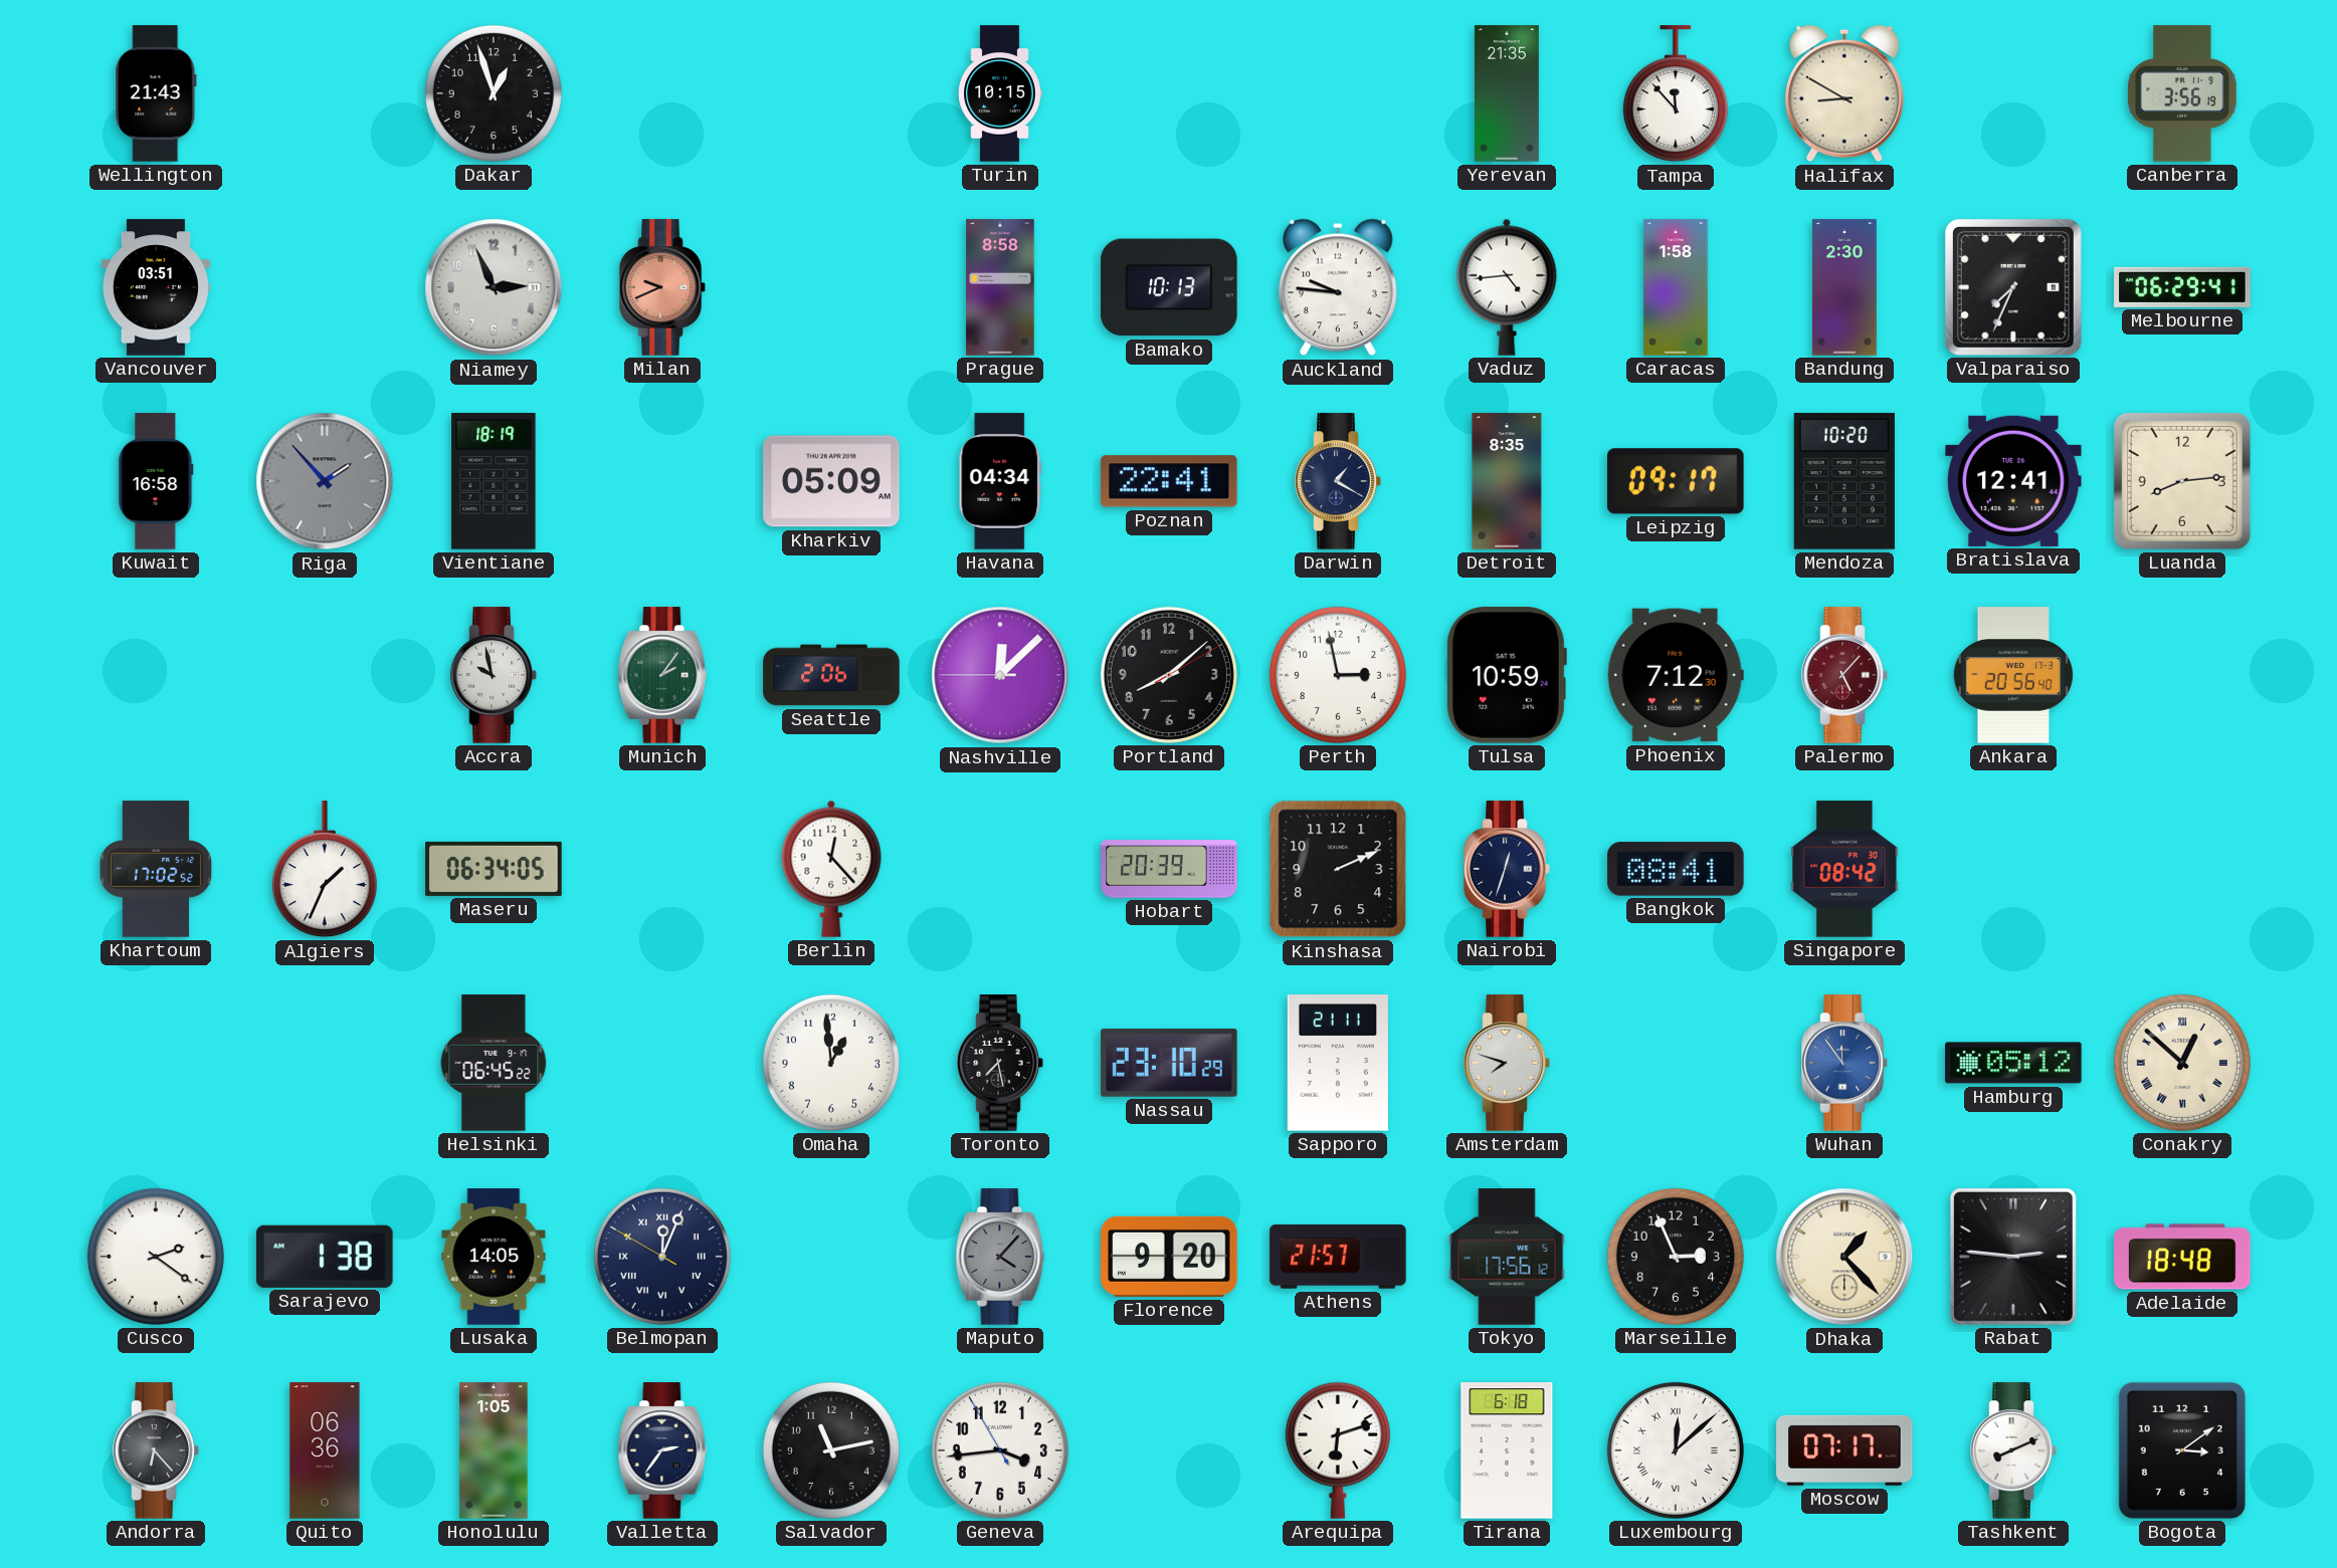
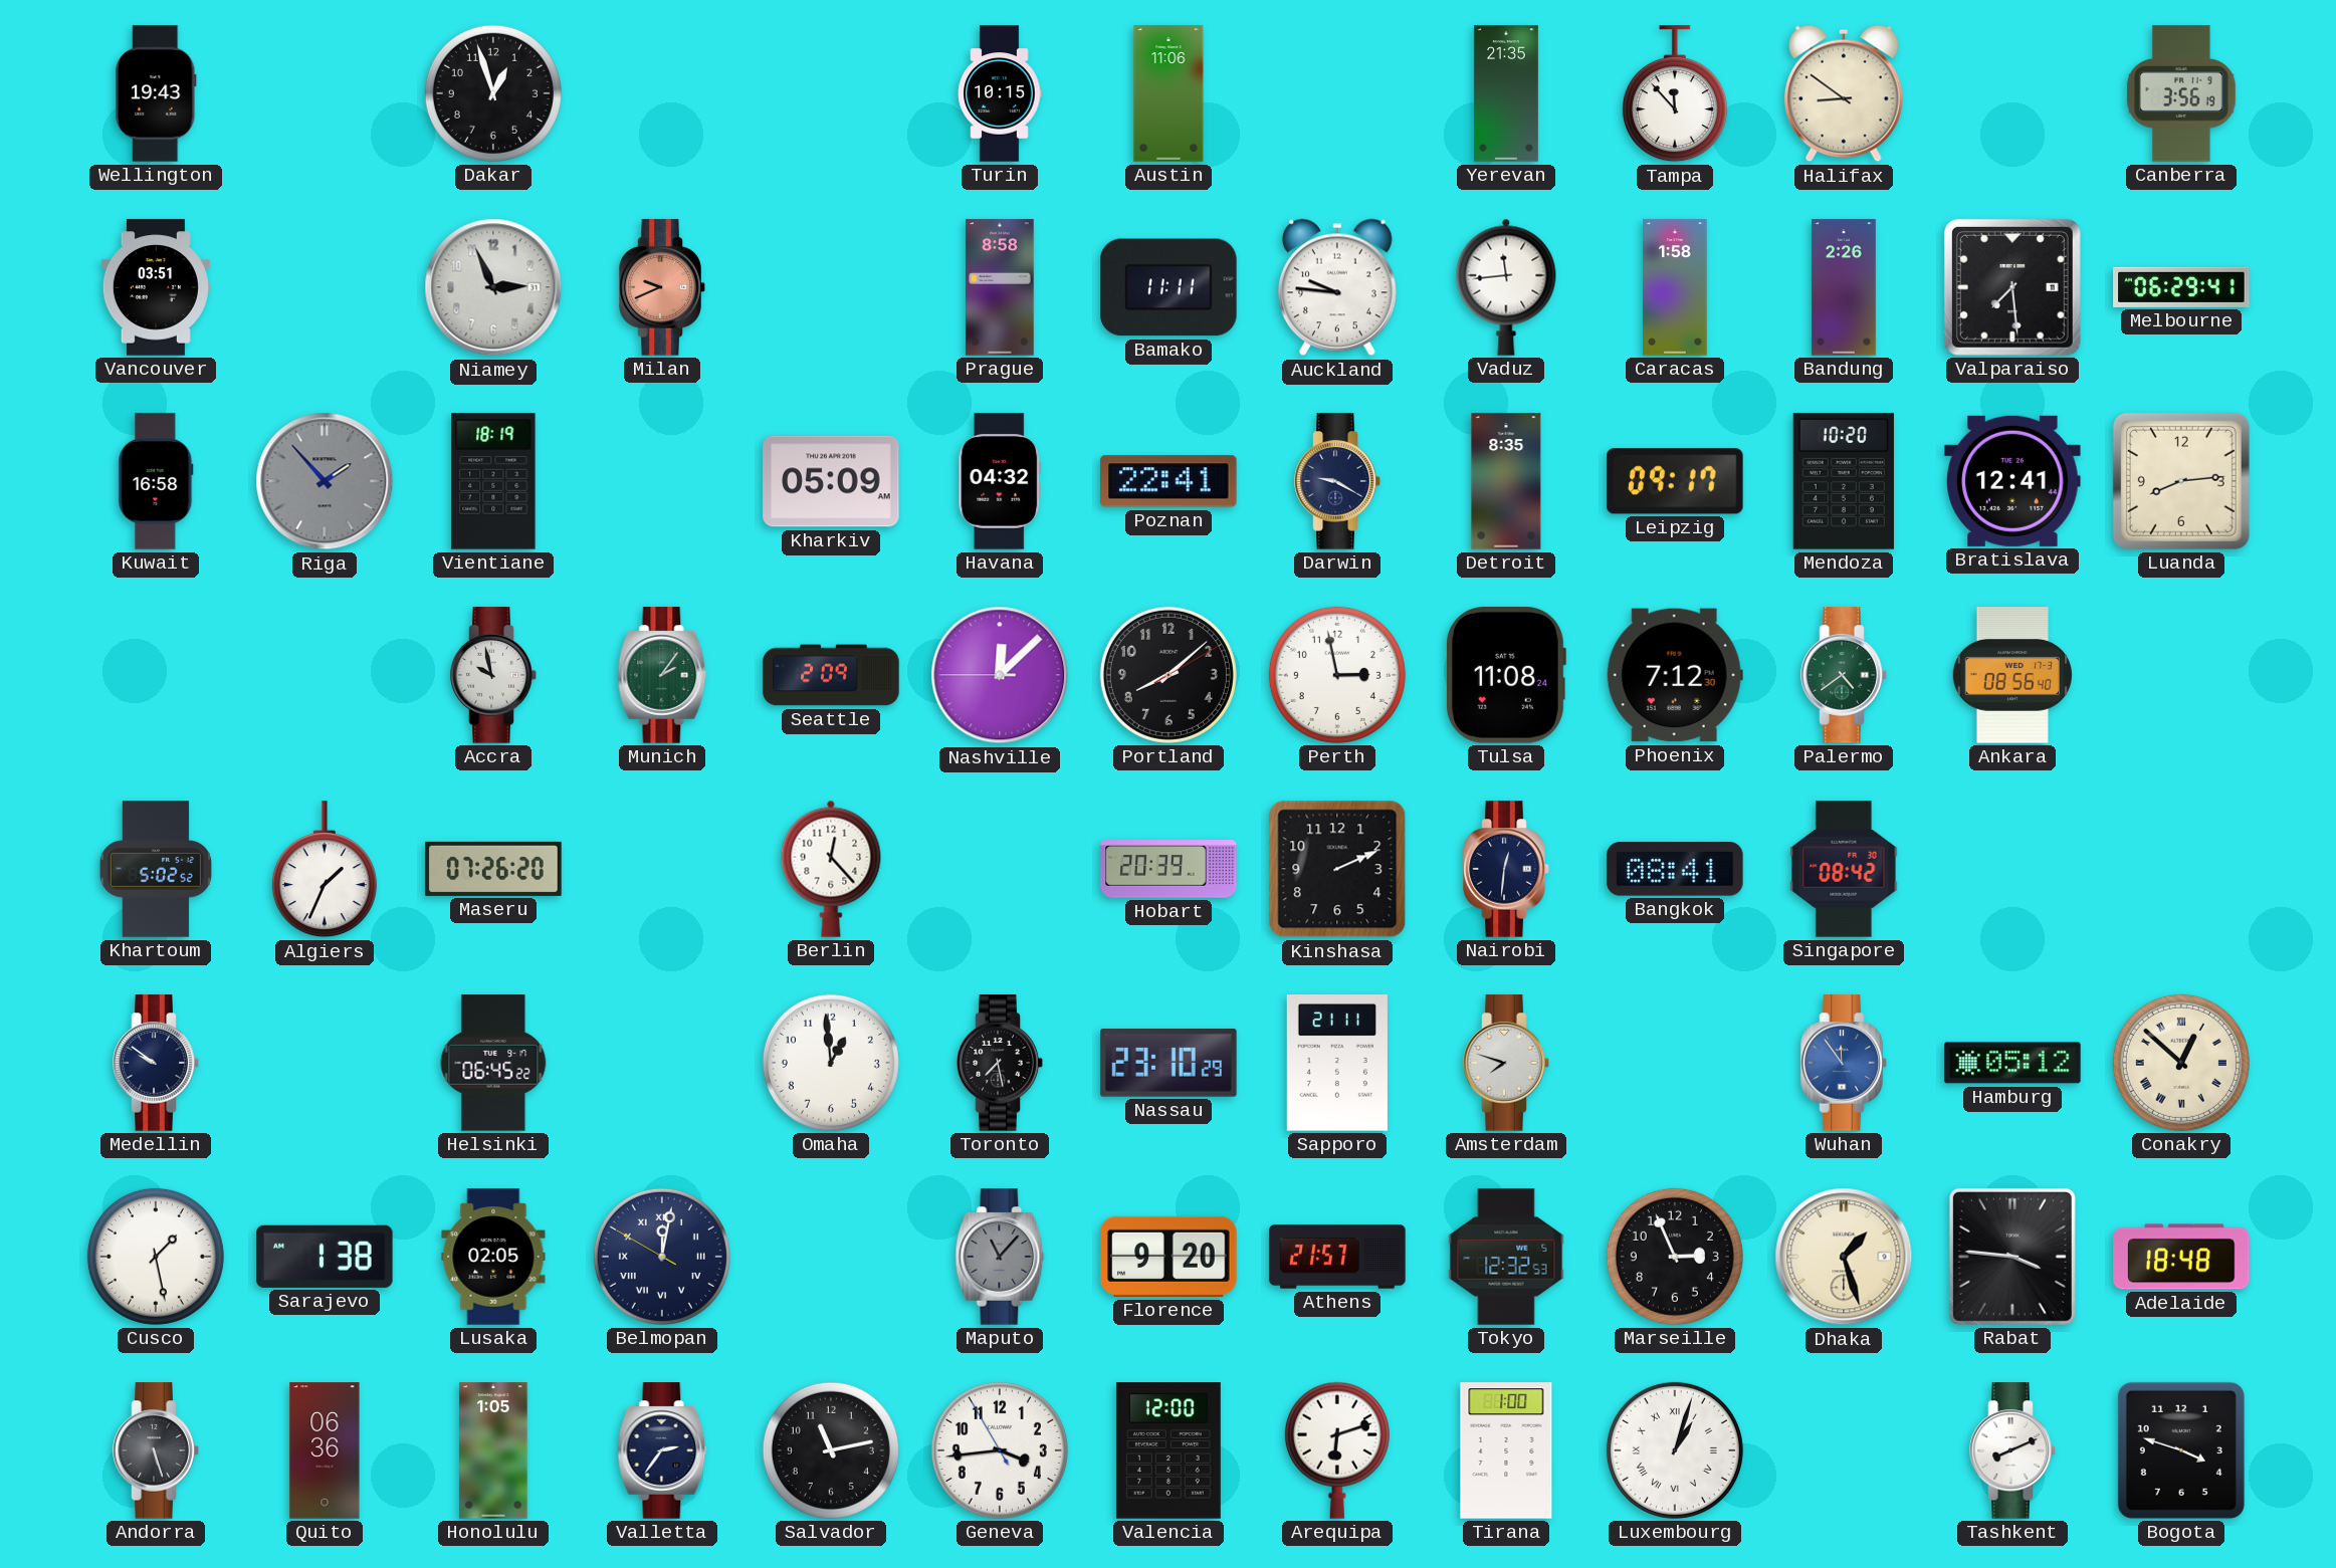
Wellington: 21:43 -> 19:43 (156, 93)
Austin: none -> 11:06 (1169, 93)
Halifax: 8:50 -> 8:51 (1844, 93)
Bamako: 10:13 -> 11:11 (1169, 287)
Vaduz: 4:44 -> 11:44 (1506, 287)
Bandung: 2:30 -> 2:26 (1844, 287)
Valparaiso: 7:34 -> 7:29 (2012, 287)
Havana: 04:34 -> 04:32 (1000, 481)
Darwin: 1:20 -> 9:20 (1337, 481)
Seattle: 2:06 -> 2:09 (831, 675)
Tulsa: 10:59 -> 11:08 (1505, 675)
Palermo: 5:07 -> 4:39 (1844, 675)
Palermo dial: burgundy -> green (1844, 675)
Ankara: 20:56 -> 08:56 (2012, 675)
Khartoum: 17:02 -> 5:02 (156, 869)
Maseru: 06:34 -> 07:26 (493, 869)
Nairobi: 12:33 -> 12:31 (1506, 869)
Medellin: none -> 9:51 (156, 1063)
Cusco: 2:21 -> 1:28 (156, 1257)
Lusaka: 14:05 -> 02:05 (493, 1257)
Belmopan: 12:03 -> 12:01 (662, 1257)
Maputo: 4:07 -> 11:07 (1000, 1257)
Tokyo: 17:56 -> 12:32 (1506, 1257)
Dhaka: 1:23 -> 1:27 (1844, 1257)
Rabat: 2:46 -> 3:46 (2012, 1257)
Andorra: 6:23 -> 5:27 (156, 1450)
Valencia: none -> 12:00 (1169, 1450)
Tirana: 6:18 -> 1:00 (1506, 1450)
Luxembourg: 12:08 -> 1:03 (1675, 1450)
Moscow: 07:17 -> none (1844, 1450)
Bogota: 3:09 -> 3:48 (2181, 1450)
